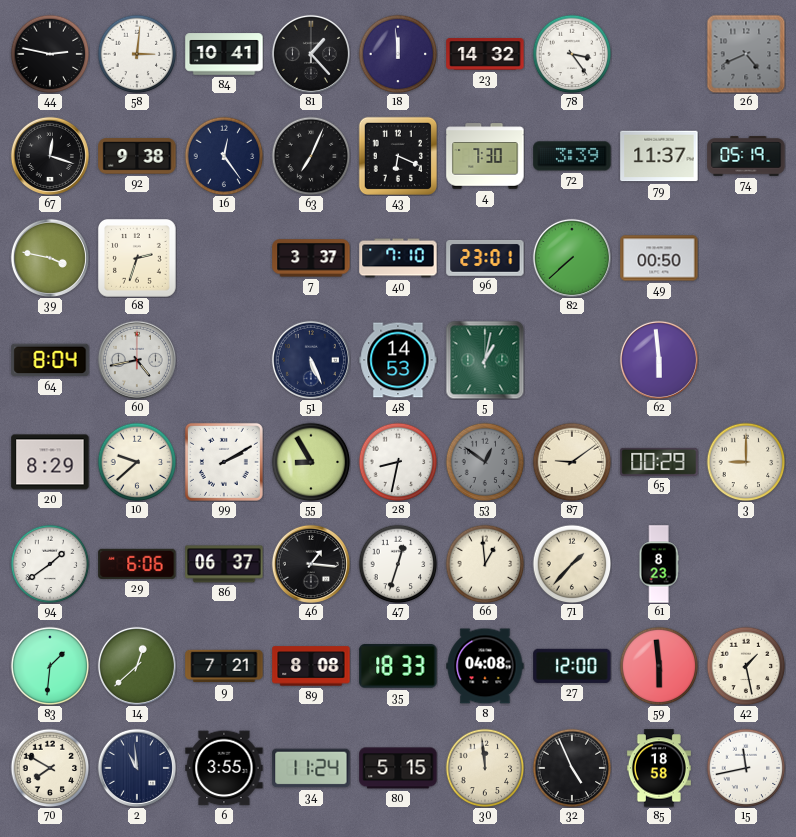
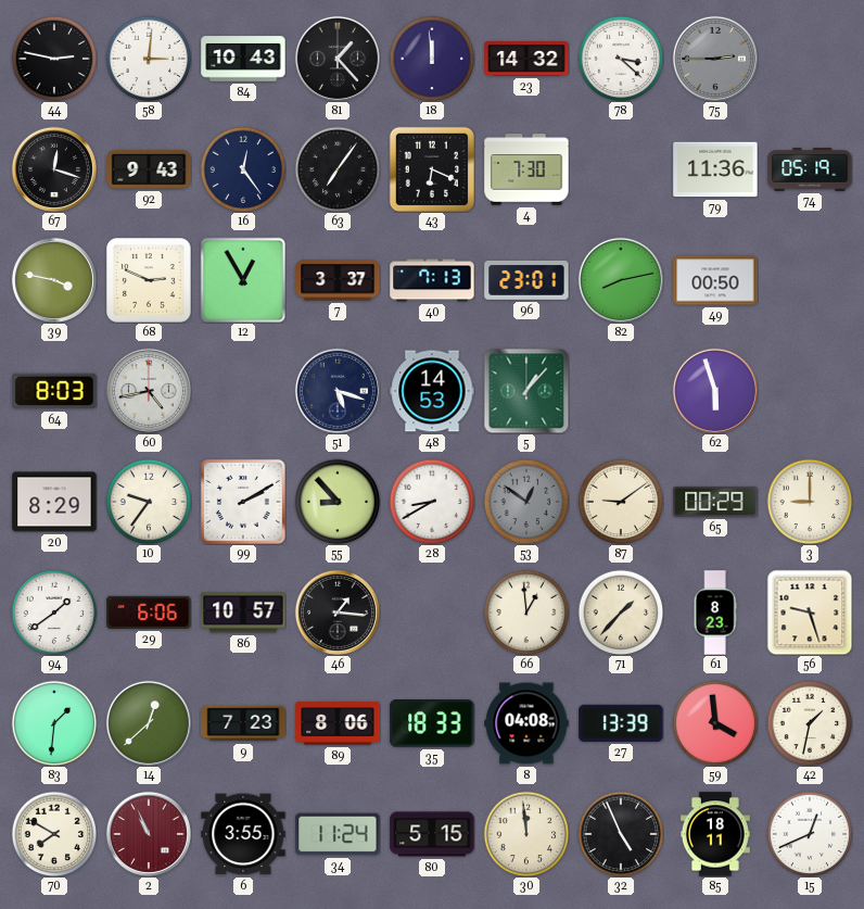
84: 10:41 -> 10:43 (243, 59)
78: 3:24 -> 3:22 (621, 59)
75: none -> 2:45 (715, 59)
26: 4:41 -> none (746, 54)
92: 9:38 -> 9:43 (149, 169)
63: 7:04 -> 7:06 (338, 169)
72: 3:39 -> none (572, 156)
79: 11:37 -> 11:36 (715, 169)
68: 2:33 -> 2:49 (150, 281)
12: none -> 12:55 (243, 280)
40: 7:10 -> 7:13 (432, 280)
82: 7:38 -> 8:13 (621, 280)
64: 8:04 -> 8:03 (54, 391)
51: 5:26 -> 5:18 (338, 391)
5: 1:02 -> 1:07 (526, 391)
62: 5:59 -> 5:57 (715, 391)
10: 9:38 -> 9:36 (149, 502)
55: 8:55 -> 8:53 (338, 502)
28: 8:32 -> 8:40 (432, 502)
86: 06:37 -> 10:57 (243, 613)
47: 12:33 -> none (398, 564)
56: none -> 9:27 (810, 613)
9: 7:21 -> 7:23 (243, 723)
89: 8:08 -> 8:06 (338, 723)
27: 12:00 -> 13:39 (621, 723)
59: 5:59 -> 3:59 (715, 723)
42: 1:28 -> 1:32 (810, 723)
2: 10:59 -> 10:56 (149, 834)
2 dial: navy -> burgundy (149, 834)
85: 18:58 -> 18:11 (715, 834)
15: 11:43 -> 12:41 (810, 834)
